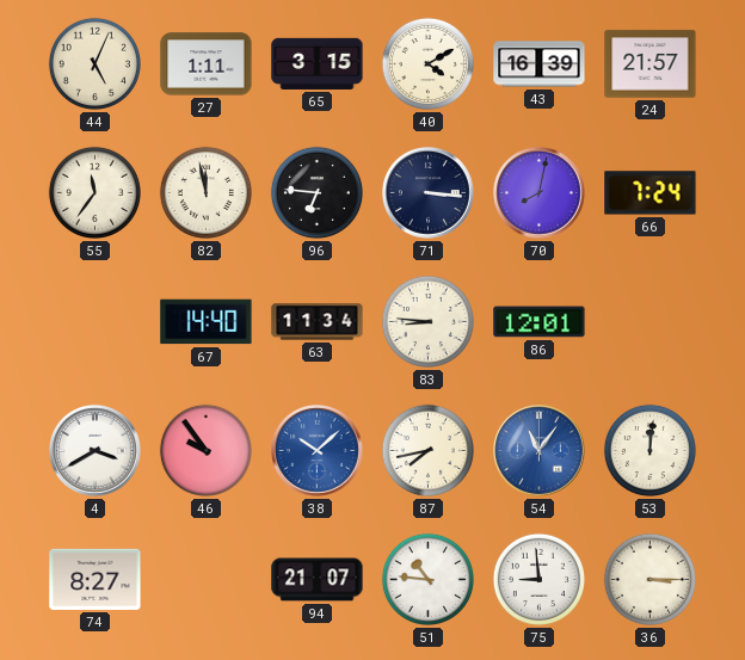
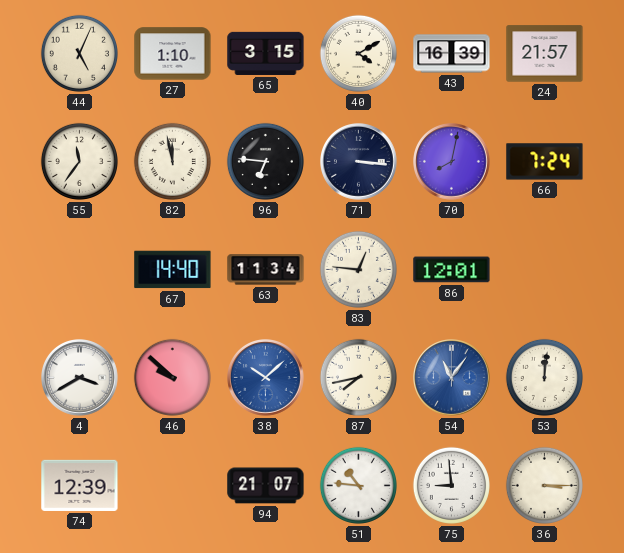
27: 1:11 -> 1:10 (173, 54)
83: 8:46 -> 12:46 (358, 269)
46: 9:54 -> 9:52 (172, 377)
74: 8:27 -> 12:39 (80, 485)
